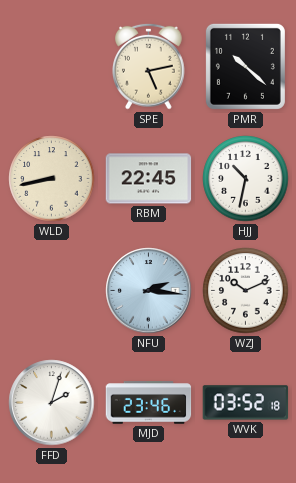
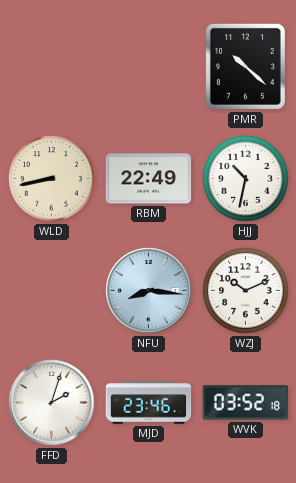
SPE: 5:13 -> none (149, 66)
RBM: 22:45 -> 22:49 (149, 179)
NFU: 2:16 -> 8:16 (149, 291)
